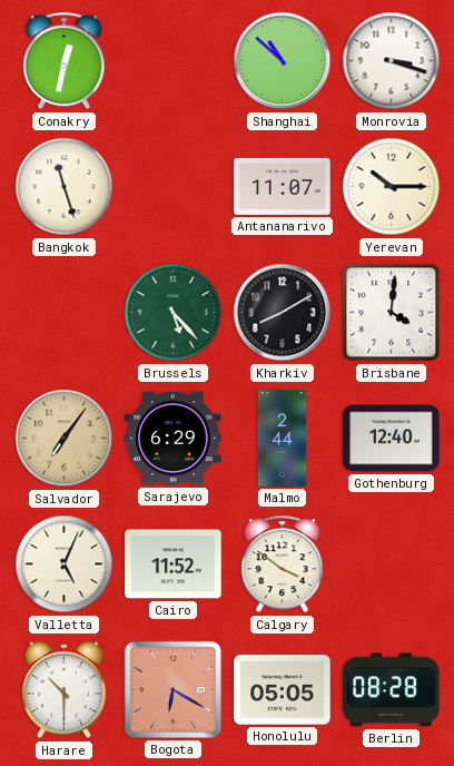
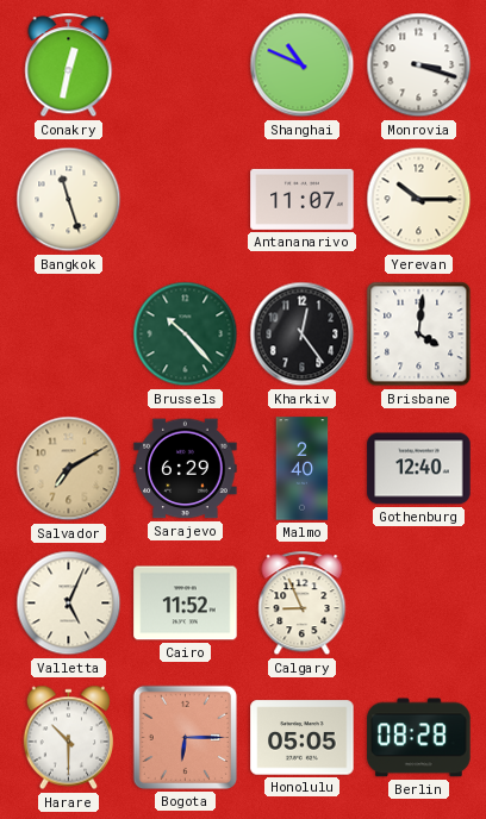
Shanghai: 10:52 -> 10:49 (303, 65)
Brussels: 5:23 -> 10:23 (186, 335)
Kharkiv: 8:10 -> 12:24 (303, 335)
Salvador: 7:06 -> 7:10 (69, 469)
Malmo: 2:44 -> 2:40 (303, 469)
Calgary: 3:51 -> 8:56 (303, 604)
Bogota: 6:20 -> 6:15 (185, 737)
